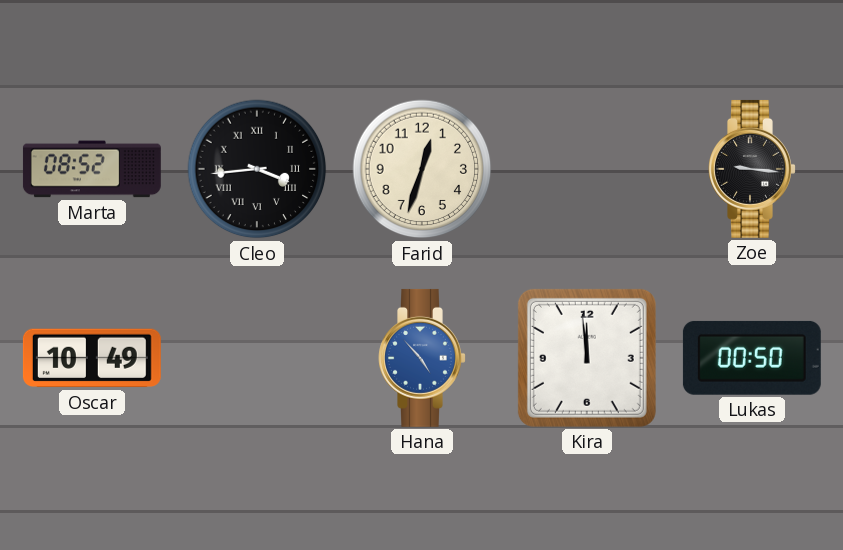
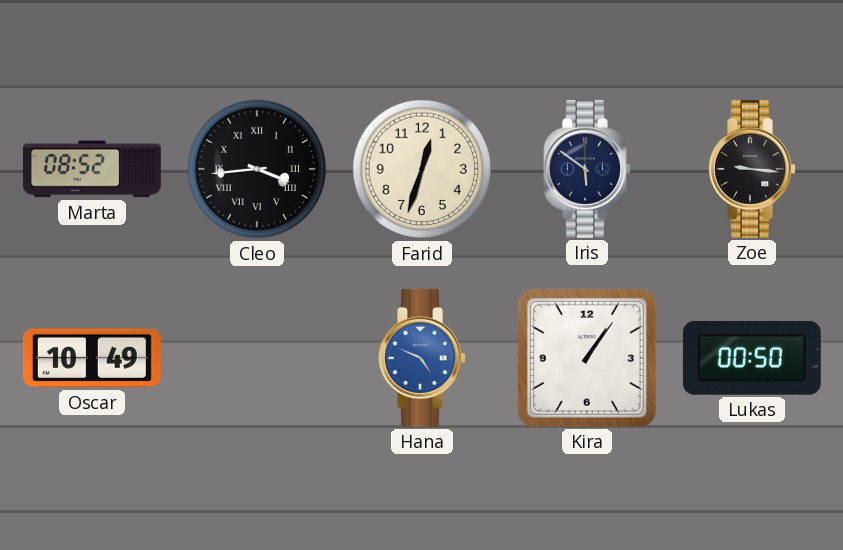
Iris: none -> 5:51 (587, 169)
Hana: 4:53 -> 4:49 (422, 358)
Kira: 11:59 -> 1:06 (587, 358)
